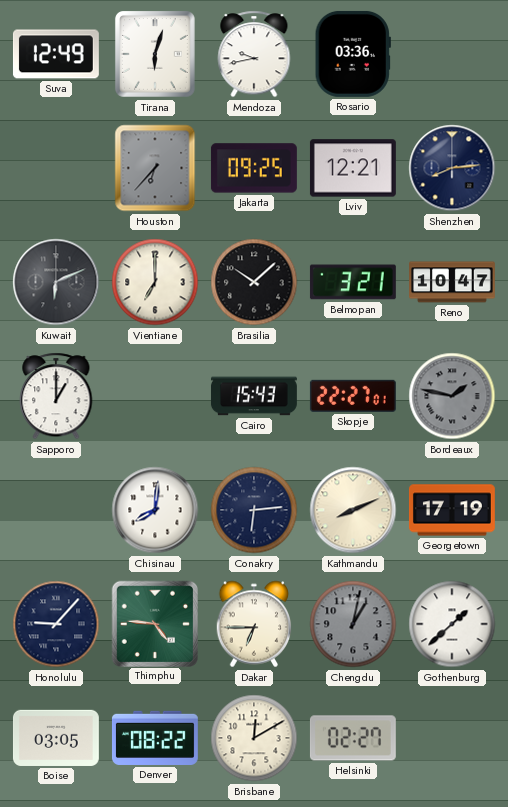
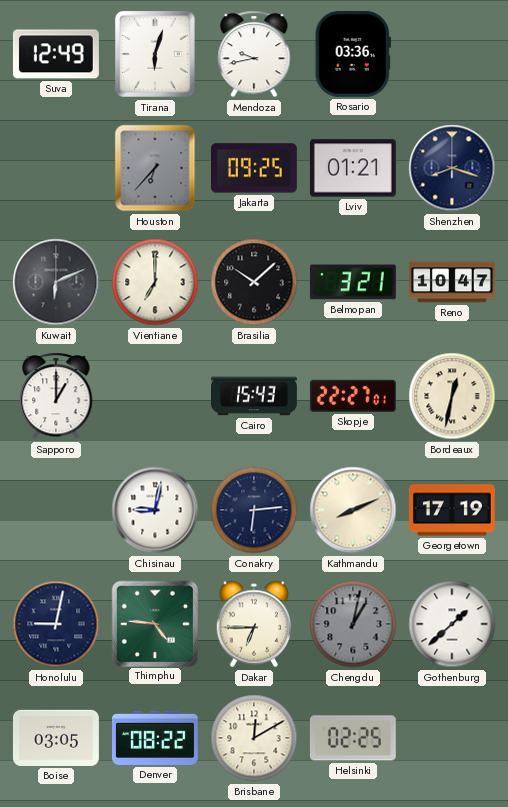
Lviv: 12:21 -> 01:21 (353, 168)
Shenzhen: 8:14 -> 8:18 (452, 168)
Bordeaux: 1:47 -> 12:32 (452, 396)
Bordeaux dial: grey -> cream (452, 396)
Chisinau: 8:01 -> 9:02 (155, 510)
Honolulu: 9:07 -> 9:02 (56, 624)
Helsinki: 02:27 -> 02:25 (353, 738)
